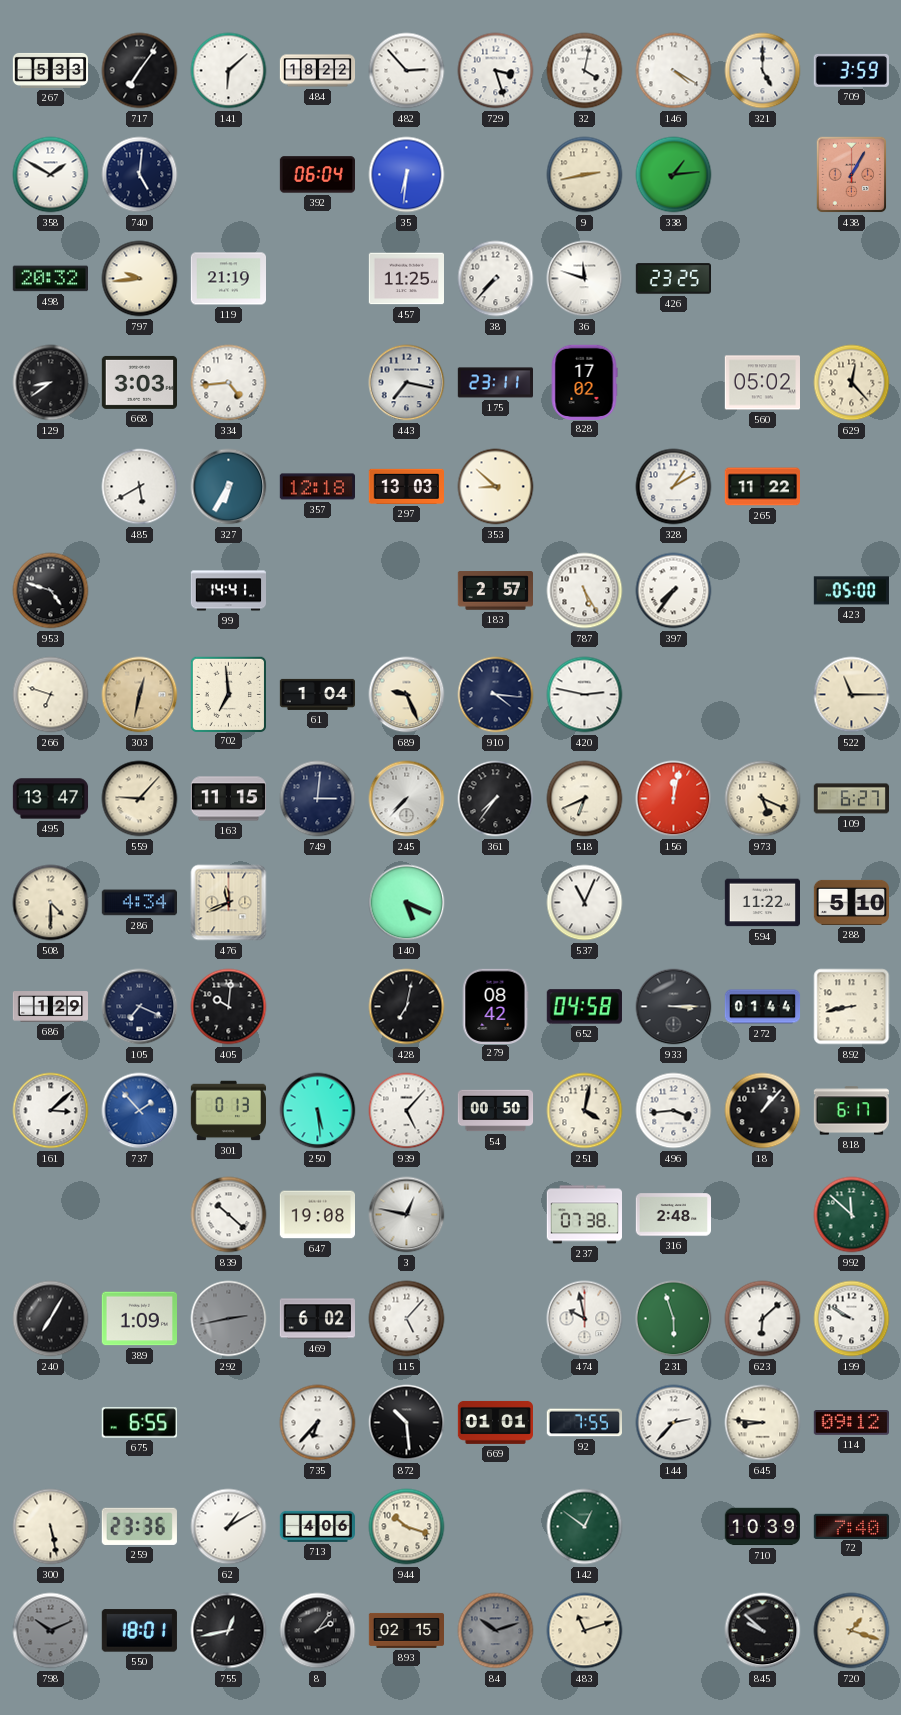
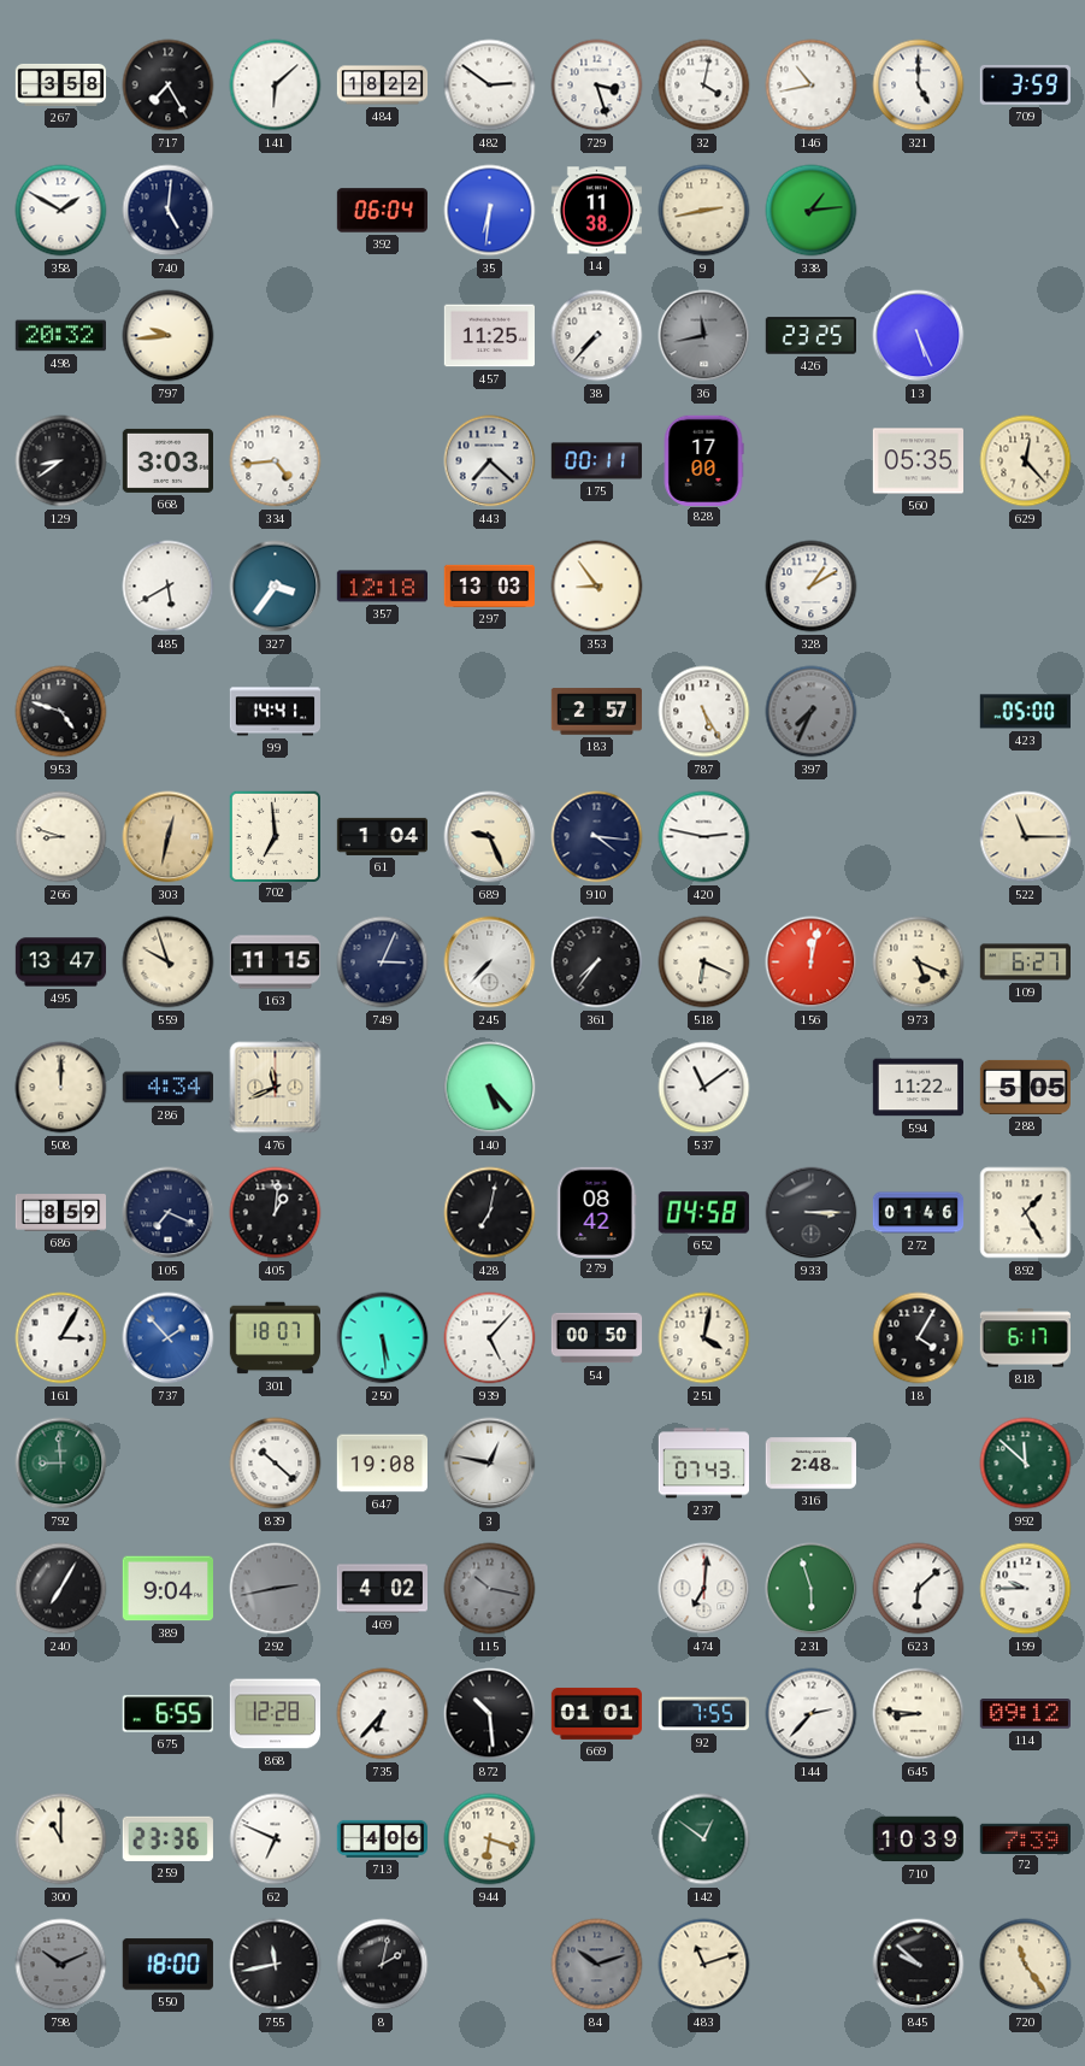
267: 5:33 -> 3:58 (61, 84)
717: 7:06 -> 7:25 (169, 86)
482: 2:53 -> 2:51 (490, 86)
146: 4:20 -> 10:43 (812, 86)
14: none -> 11:38 (596, 211)
438: 1:05 -> none (851, 175)
119: 21:19 -> none (228, 279)
36: 11:48 -> 11:43 (704, 336)
36 dial: white -> grey (704, 336)
13: none -> 5:26 (919, 336)
443: 7:17 -> 7:22 (490, 461)
175: 23:11 -> 00:11 (596, 461)
828: 17:02 -> 17:00 (703, 460)
560: 05:02 -> 05:35 (918, 461)
327: 6:35 -> 3:36 (276, 587)
353: 8:52 -> 8:54 (597, 587)
265: 11:22 -> none (762, 487)
397: 7:36 -> 7:34 (812, 712)
397 dial: white -> grey (812, 712)
266: 6:48 -> 8:48 (61, 837)
559: 9:07 -> 9:57 (169, 963)
749: 3:01 -> 3:04 (383, 963)
518: 6:41 -> 6:19 (704, 963)
508: 4:30 -> 12:00 (61, 1088)
140: 5:19 -> 5:23 (490, 1088)
537: 11:04 -> 11:09 (704, 1088)
288: 5:10 -> 5:05 (1025, 1087)
686: 1:29 -> 8:59 (61, 1213)
405: 10:01 -> 1:01 (276, 1213)
272: 01:44 -> 01:46 (919, 1213)
892: 8:43 -> 1:25 (1026, 1213)
161: 3:08 -> 3:05 (61, 1338)
301: 0:13 -> 18:07 (276, 1338)
496: 3:44 -> none (674, 1111)
18: 1:07 -> 4:05 (919, 1338)
792: none -> 8:59 (61, 1464)
237: 07:38 -> 07:43 (703, 1464)
389: 1:09 -> 9:04 (167, 1589)
469: 6:02 -> 4:02 (382, 1589)
115: 5:07 -> 10:17 (490, 1589)
115 dial: white -> grey (490, 1589)
474: 9:58 -> 7:01 (704, 1589)
199: 9:50 -> 9:45 (1026, 1589)
868: none -> 12:28 (275, 1714)
300: 5:28 -> 11:00 (61, 1840)
62: 1:10 -> 6:49 (276, 1840)
944: 10:18 -> 6:18 (490, 1840)
72: 7:40 -> 7:39 (1025, 1838)
550: 18:01 -> 18:00 (167, 1965)
755: 12:43 -> 11:43 (276, 1965)
8: 2:06 -> 2:02 (383, 1965)
893: 02:15 -> none (406, 1630)
720: 1:18 -> 11:24 (1026, 1965)
